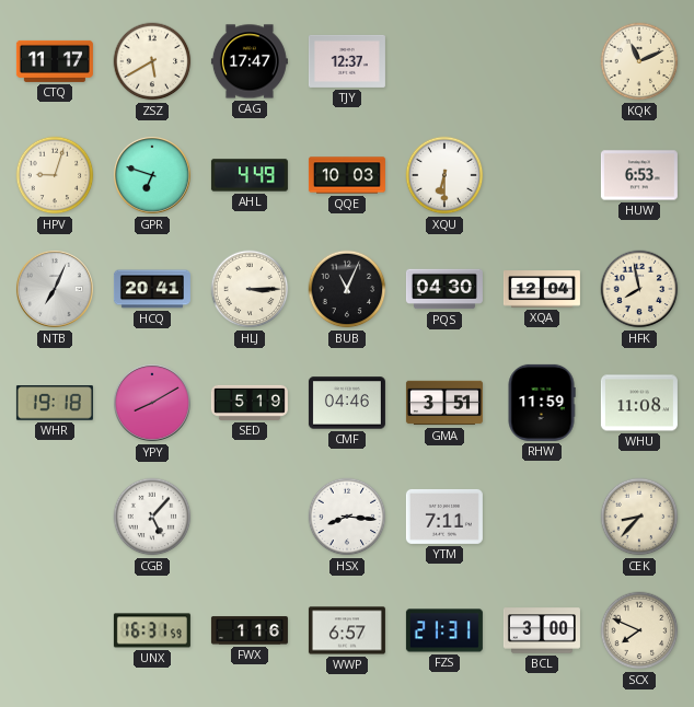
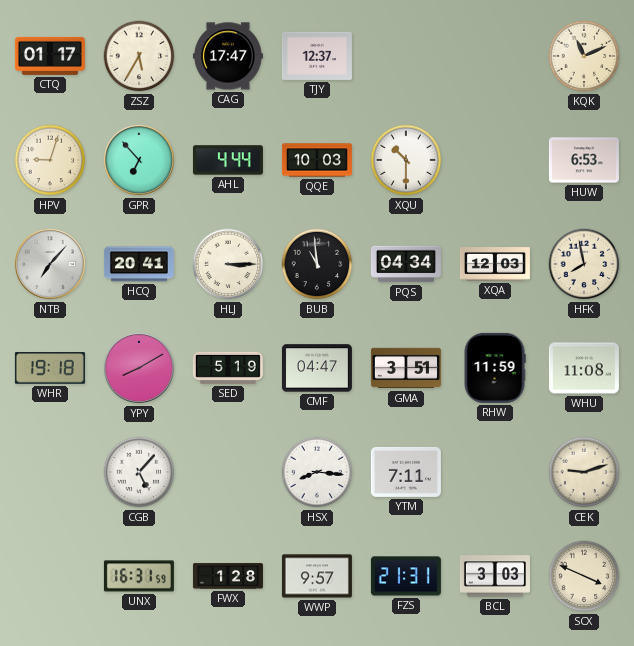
CTQ: 11:17 -> 01:17 (50, 56)
ZSZ: 5:40 -> 5:35 (139, 56)
GPR: 6:48 -> 6:53 (139, 160)
AHL: 4:49 -> 4:44 (228, 160)
XQU: 6:30 -> 10:30 (406, 160)
NTB: 7:04 -> 7:07 (50, 264)
BUB: 11:04 -> 10:59 (317, 264)
PQS: 04:30 -> 04:34 (406, 264)
XQA: 12:04 -> 12:03 (495, 264)
CMF: 04:46 -> 04:47 (317, 368)
CEK: 8:37 -> 9:12 (584, 472)
FWX: 1:16 -> 1:28 (228, 576)
WWP: 6:57 -> 9:57 (317, 576)
BCL: 3:00 -> 3:03 (495, 576)
SCX: 7:49 -> 3:49 (584, 576)
